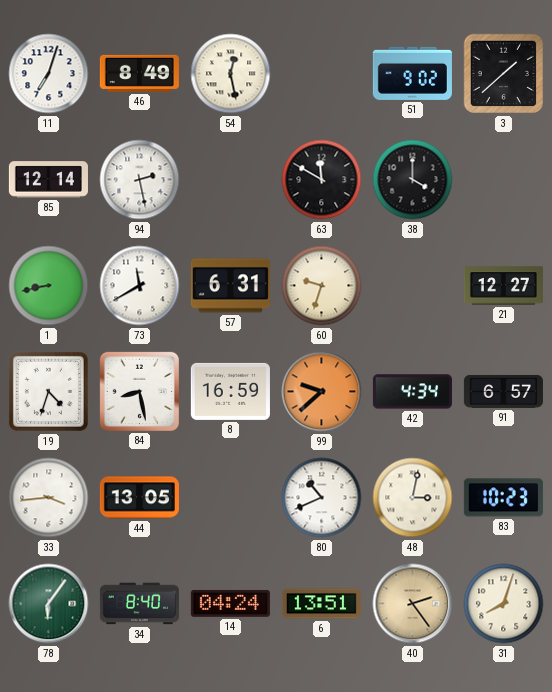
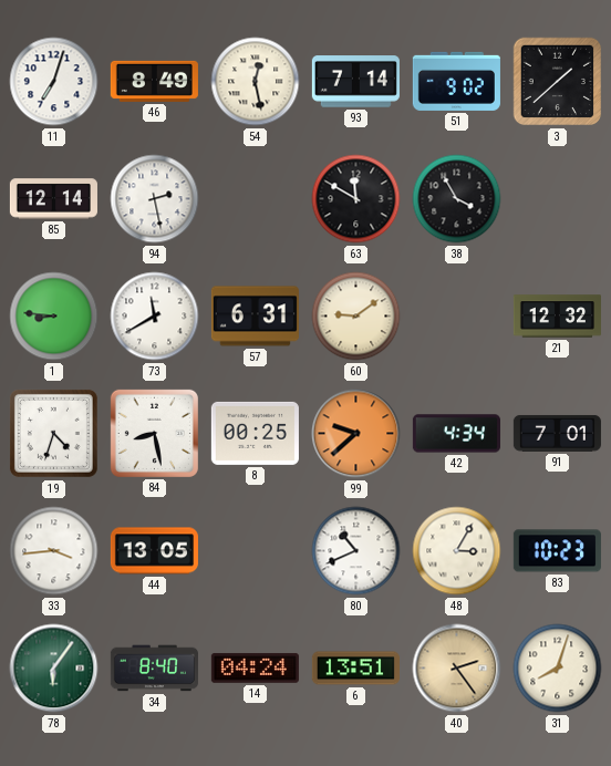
93: none -> 7:14 (355, 82)
38: 4:00 -> 3:55 (457, 199)
1: 8:43 -> 8:46 (54, 317)
60: 9:33 -> 9:09 (356, 317)
21: 12:27 -> 12:32 (557, 317)
8: 16:59 -> 00:25 (255, 433)
91: 6:57 -> 7:01 (557, 433)
48: 3:02 -> 3:05 (457, 551)
